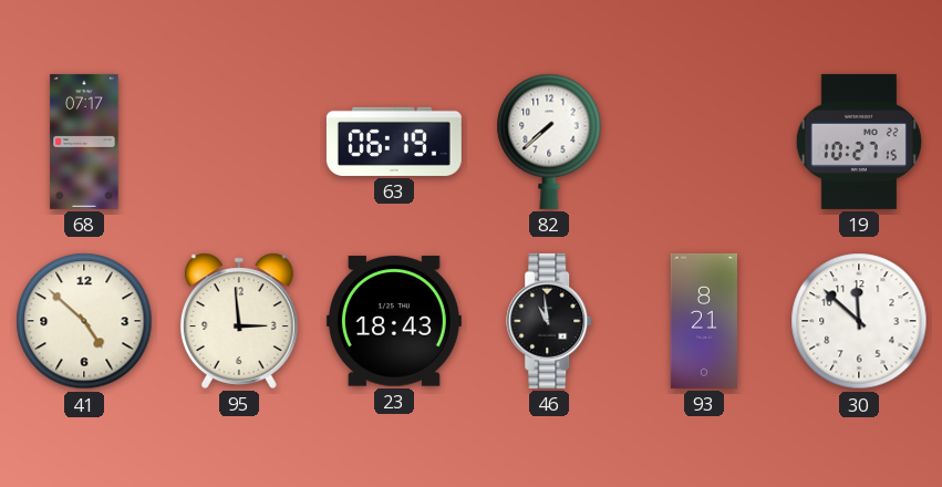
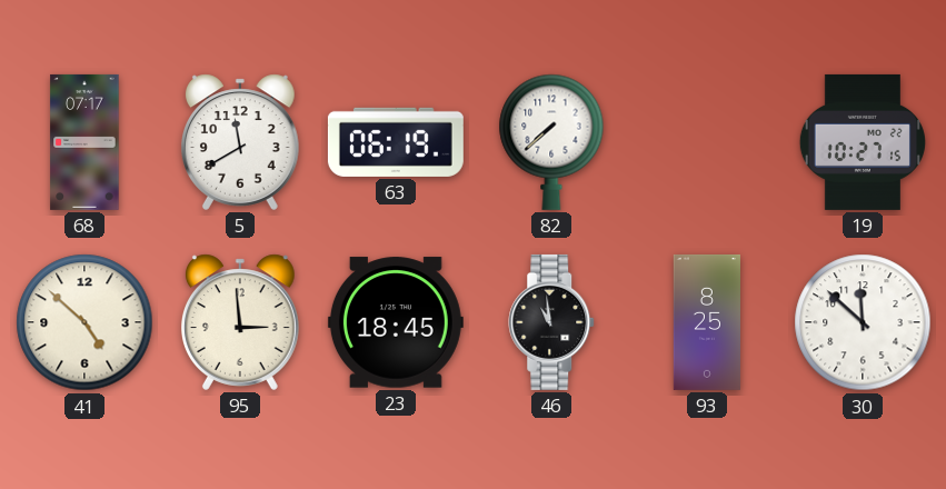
5: none -> 11:40 (240, 142)
23: 18:43 -> 18:45 (396, 322)
93: 8:21 -> 8:25 (707, 322)
